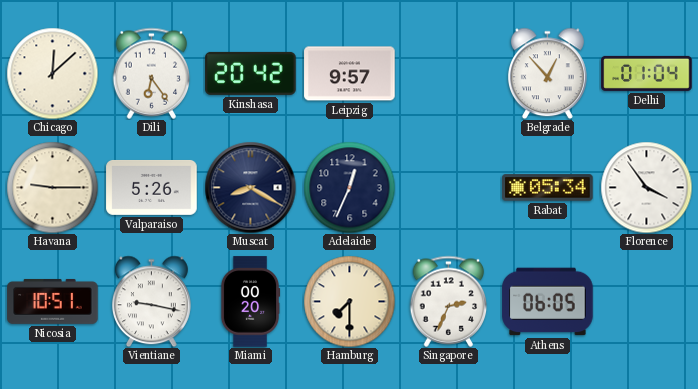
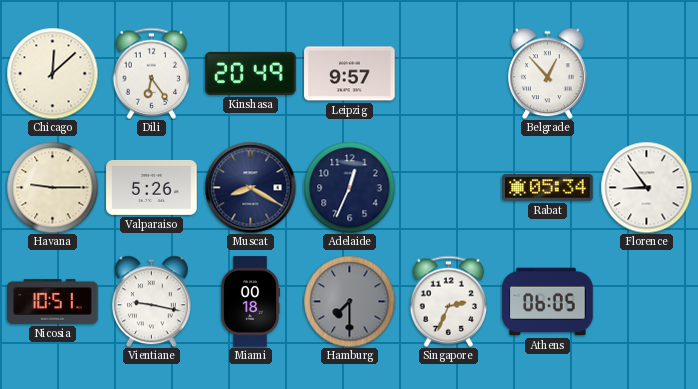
Kinshasa: 20:42 -> 20:49 (251, 73)
Delhi: 01:04 -> none (647, 73)
Florence: 3:54 -> 8:54 (646, 187)
Miami: 00:20 -> 00:18 (250, 302)
Hamburg dial: cream -> grey (349, 301)
